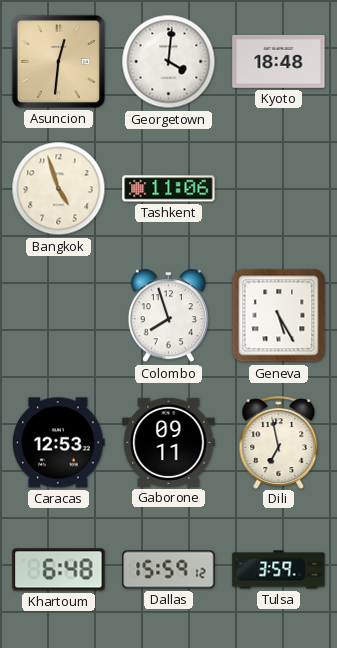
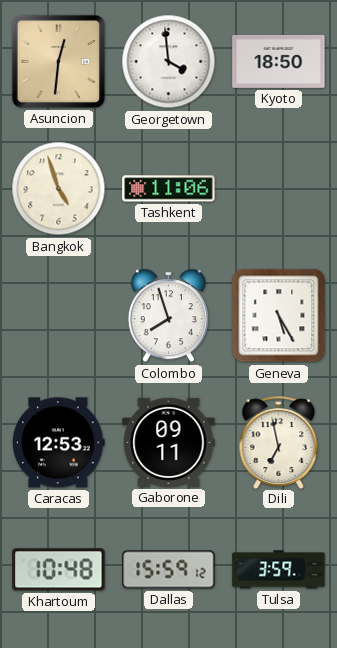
Georgetown: 4:01 -> 3:59 (169, 62)
Kyoto: 18:48 -> 18:50 (279, 61)
Khartoum: 6:48 -> 10:48 (59, 570)
